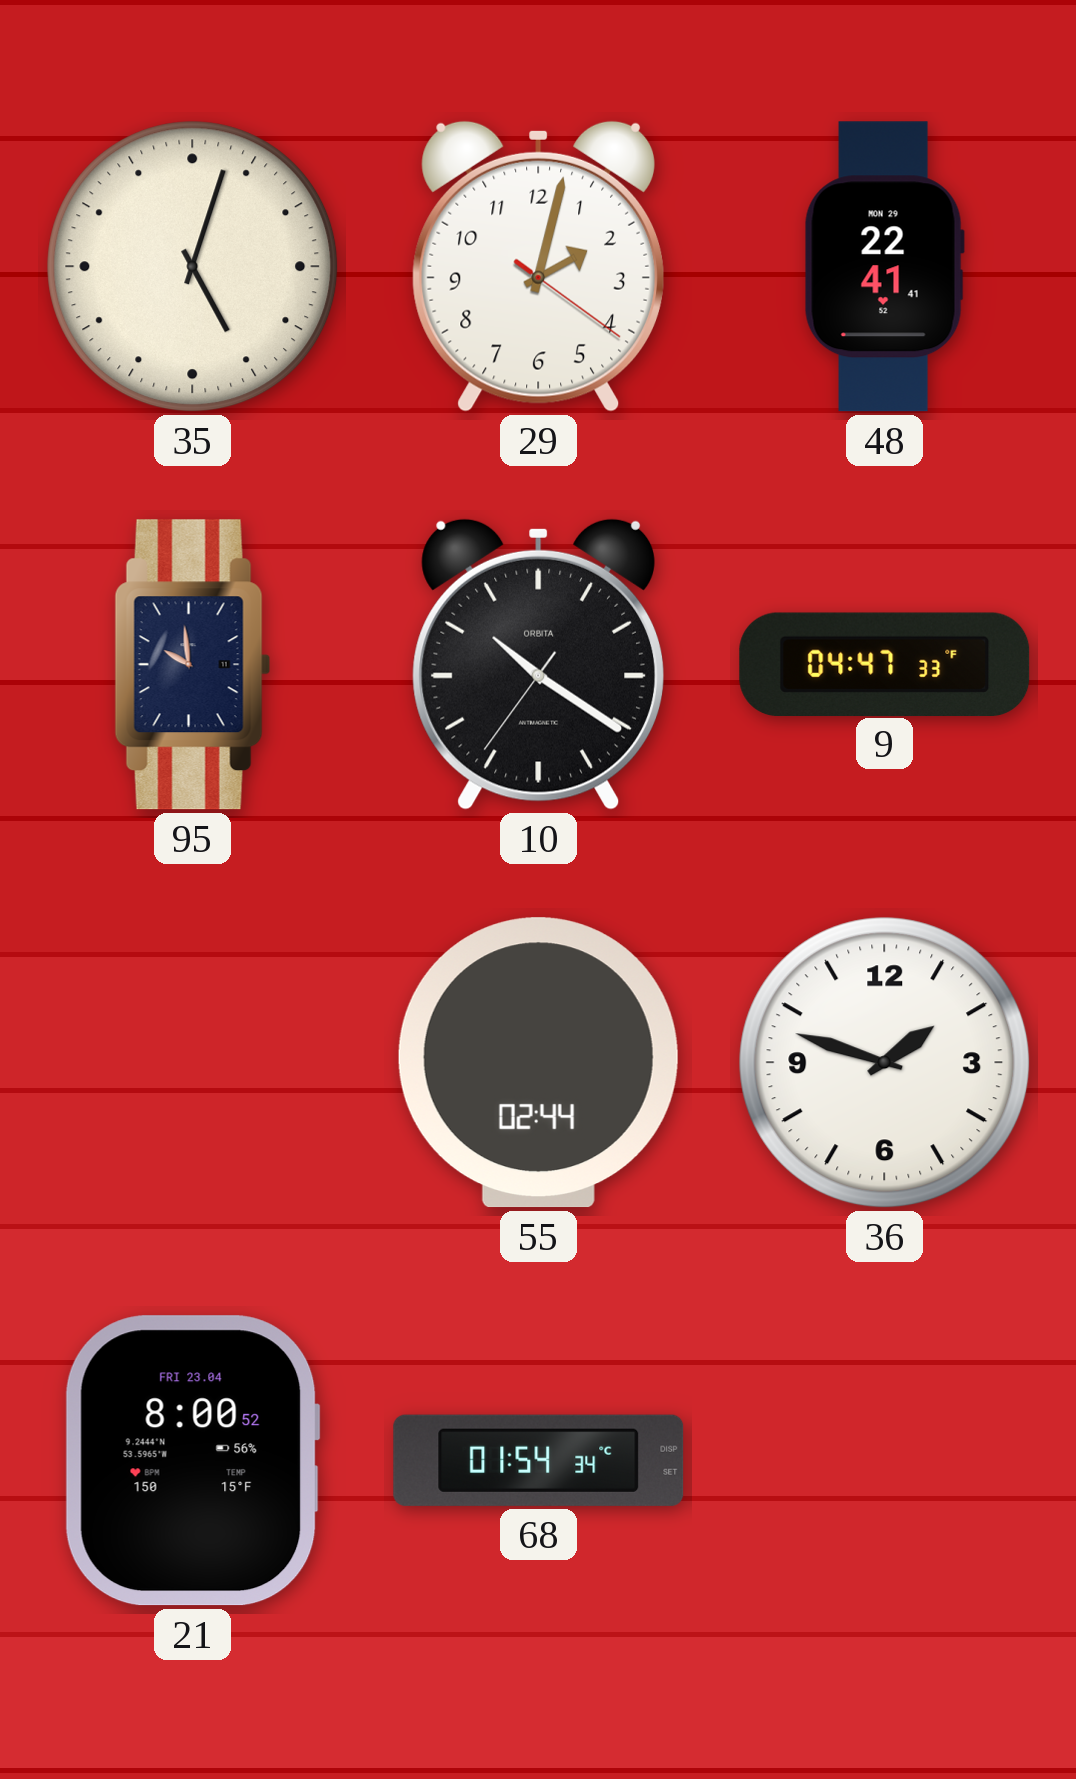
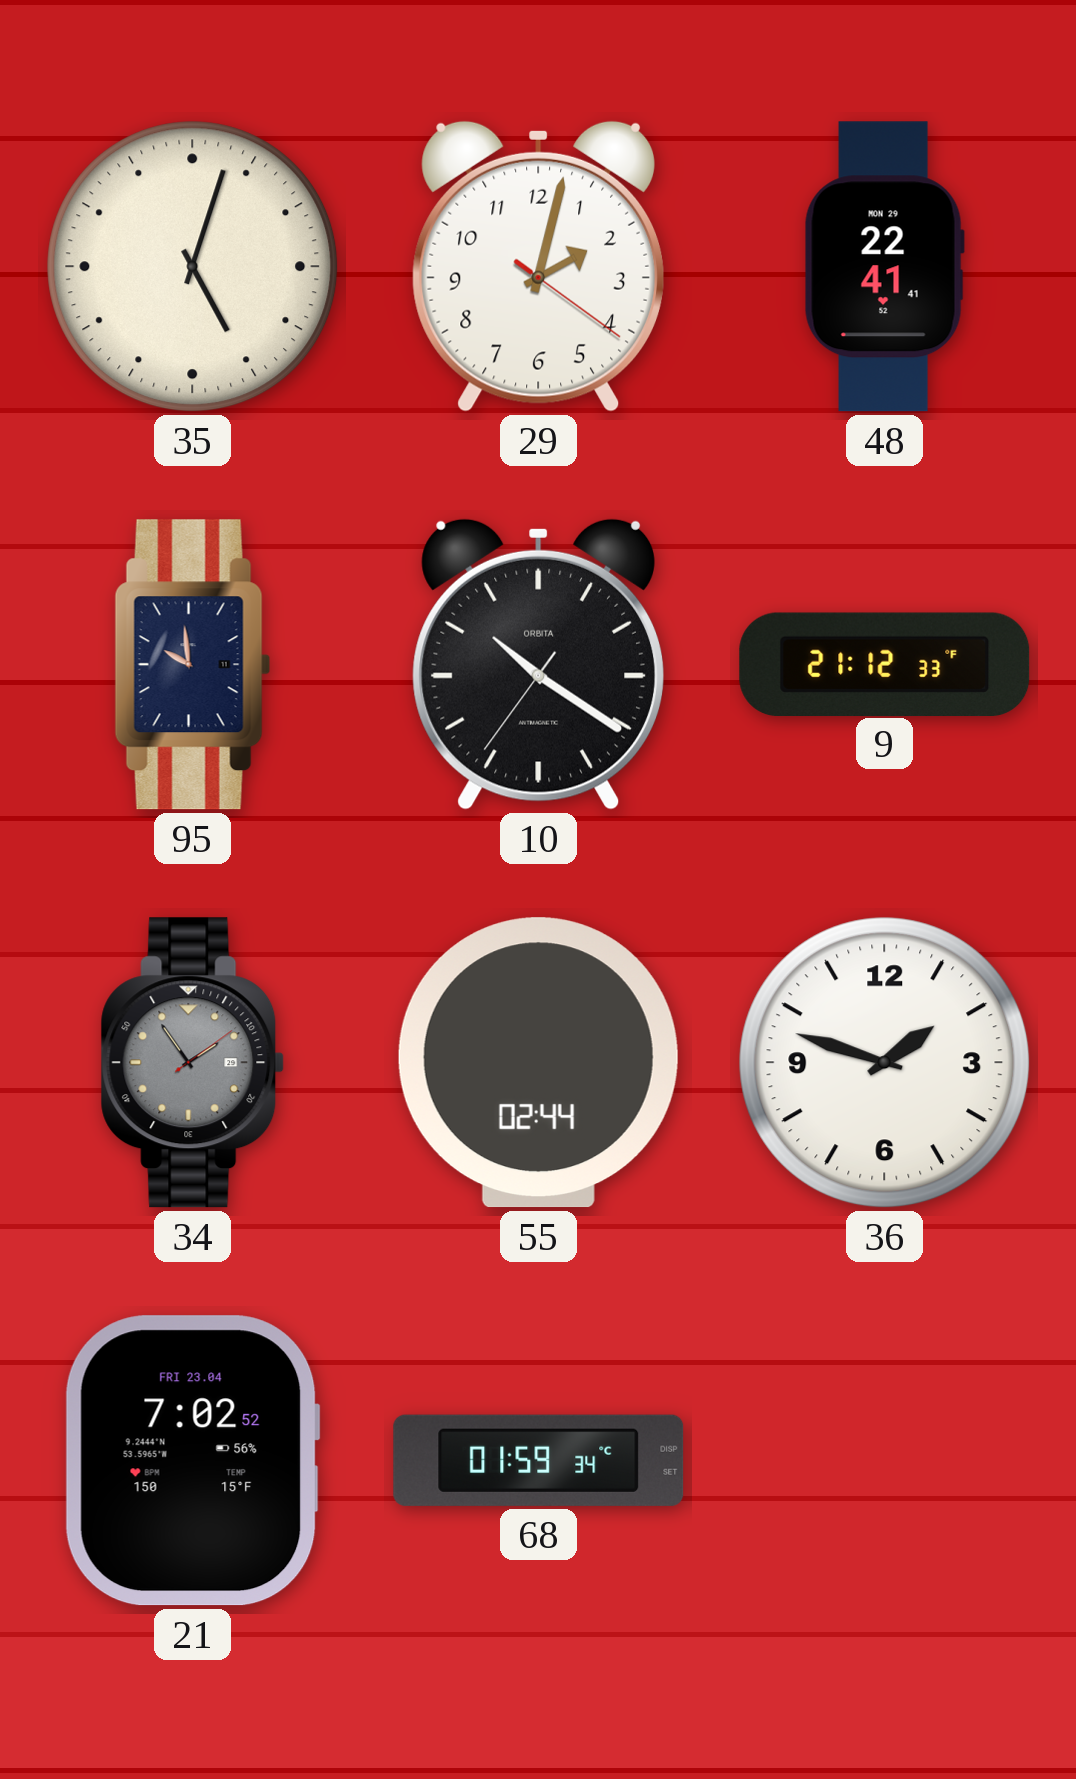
9: 04:47 -> 21:12 (885, 664)
34: none -> 1:54 (193, 1063)
21: 8:00 -> 7:02 (192, 1461)
68: 01:54 -> 01:59 (539, 1460)
